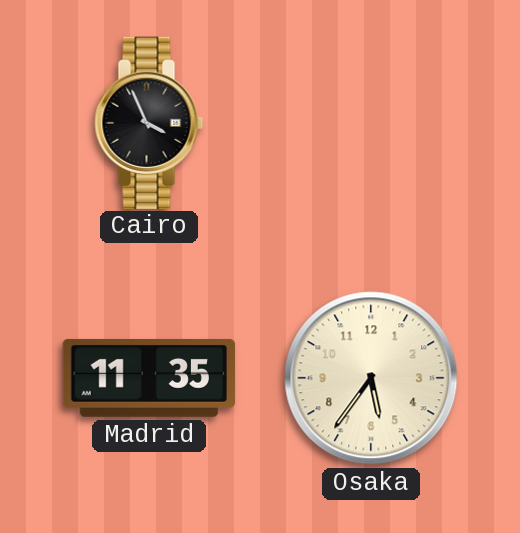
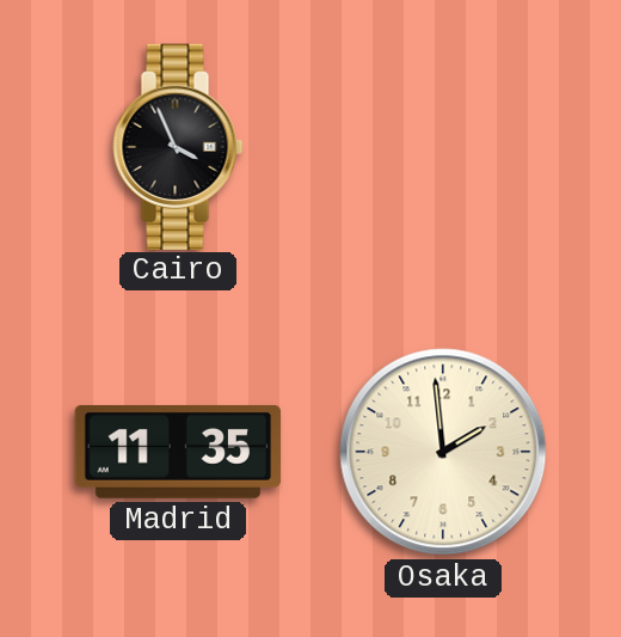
Osaka: 5:36 -> 1:59 (443, 452)
